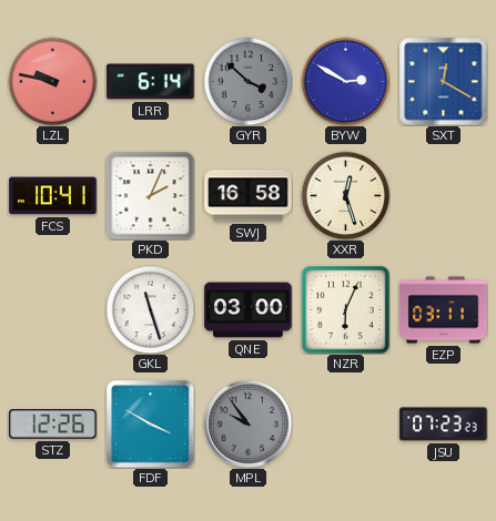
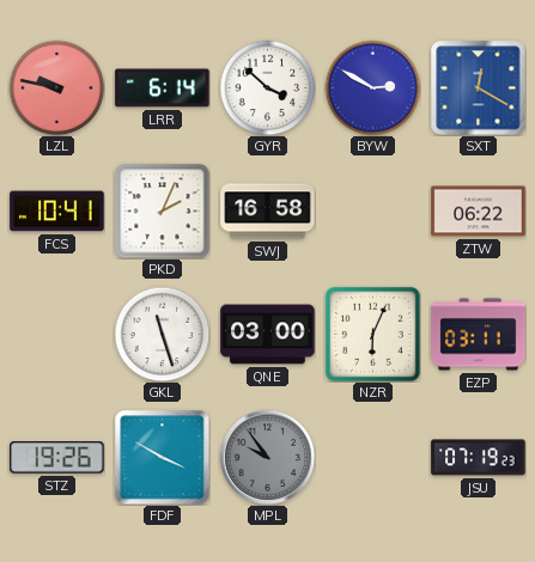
GYR dial: grey -> white (267, 87)
XXR: 12:27 -> none (345, 195)
ZTW: none -> 06:22 (479, 212)
STZ: 12:26 -> 19:26 (57, 458)
JSU: 07:23 -> 07:19 (479, 458)
